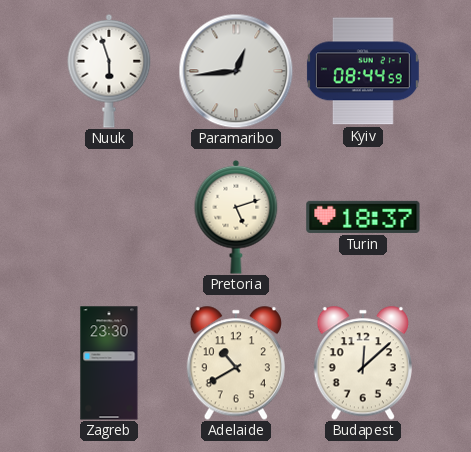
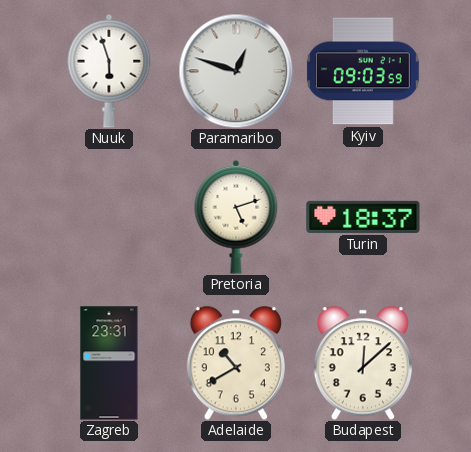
Paramaribo: 12:44 -> 12:48 (236, 71)
Kyiv: 08:44 -> 09:03 (363, 71)
Zagreb: 23:30 -> 23:31 (109, 363)
